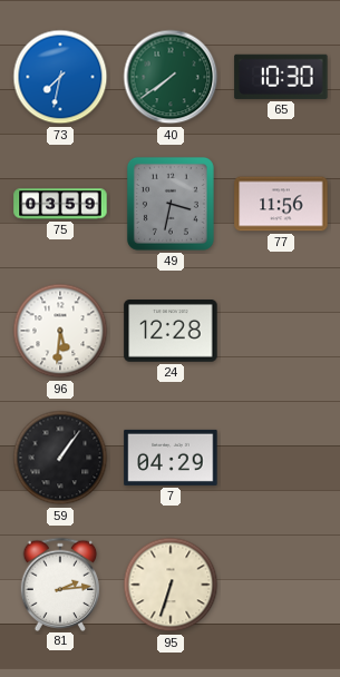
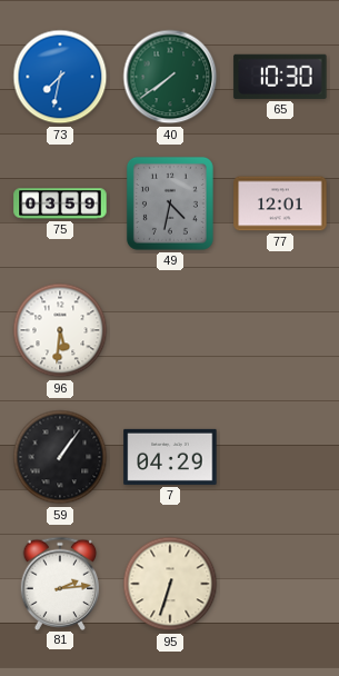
49: 3:32 -> 4:32 (170, 203)
77: 11:56 -> 12:01 (280, 203)
24: 12:28 -> none (171, 332)
